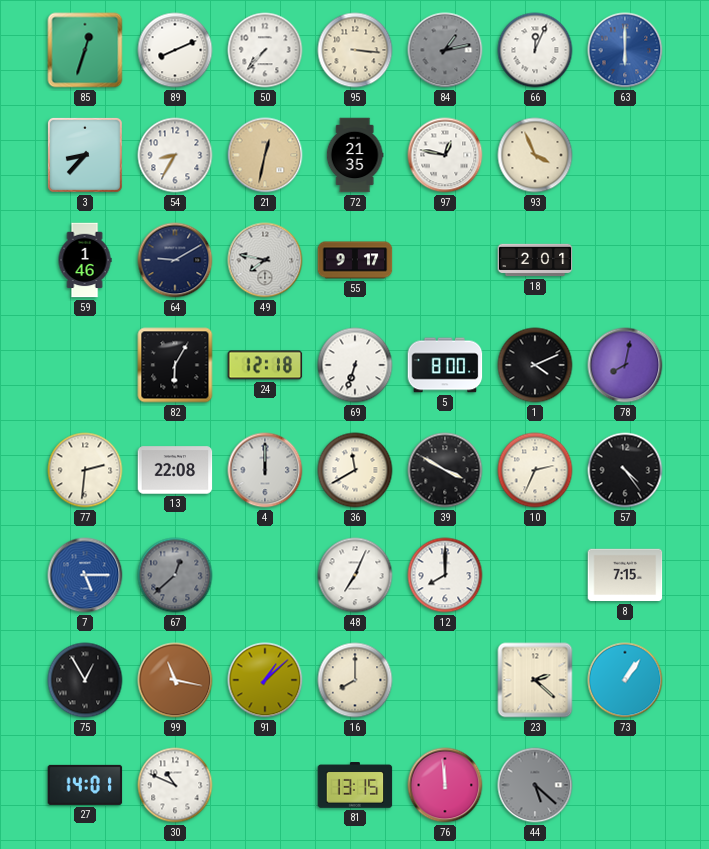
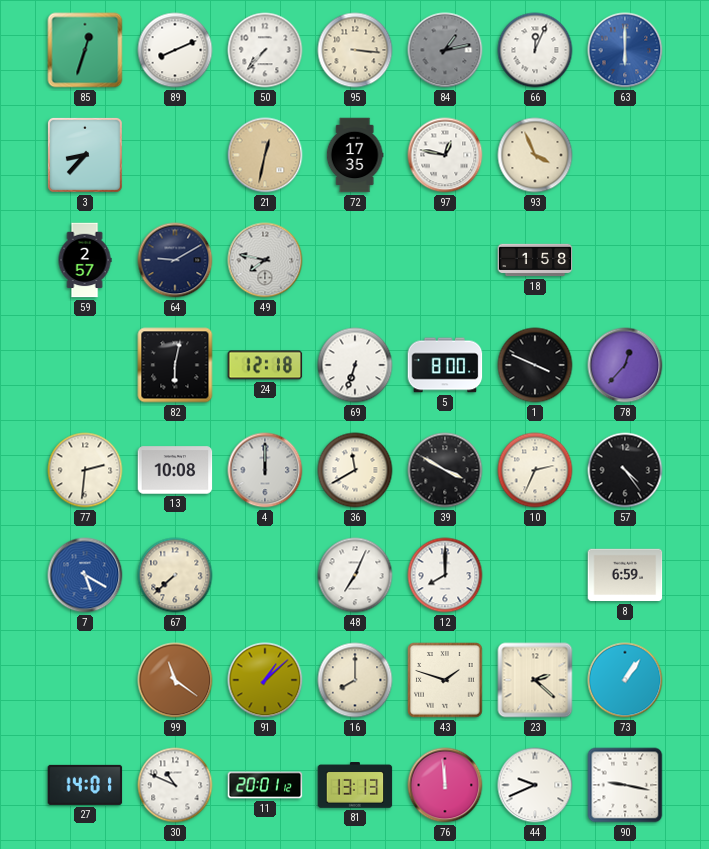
54: 8:35 -> none (175, 155)
72: 21:35 -> 17:35 (355, 155)
59: 1:46 -> 2:57 (85, 260)
55: 9:17 -> none (355, 260)
18: 2:01 -> 1:58 (535, 260)
82: 6:05 -> 6:02 (175, 365)
1: 4:11 -> 3:49 (535, 365)
78: 8:02 -> 12:37 (625, 365)
13: 22:08 -> 10:08 (175, 470)
7: 5:15 -> 5:20 (85, 575)
67: 12:38 -> 7:38 (175, 575)
67 dial: grey -> cream (175, 575)
8: 7:15 -> 6:59 (625, 575)
75: 12:55 -> none (85, 680)
99: 11:17 -> 11:21 (175, 680)
43: none -> 1:48 (445, 680)
11: none -> 20:01 (265, 785)
81: 13:15 -> 13:13 (355, 785)
44: 5:22 -> 9:41 (535, 785)
44 dial: grey -> white (535, 785)
90: none -> 9:17 (625, 785)
